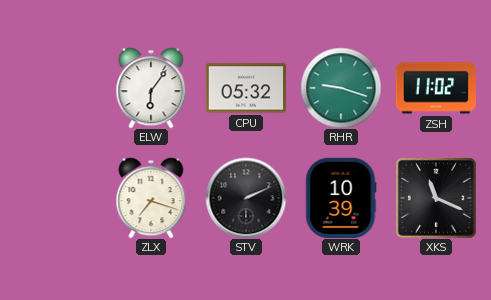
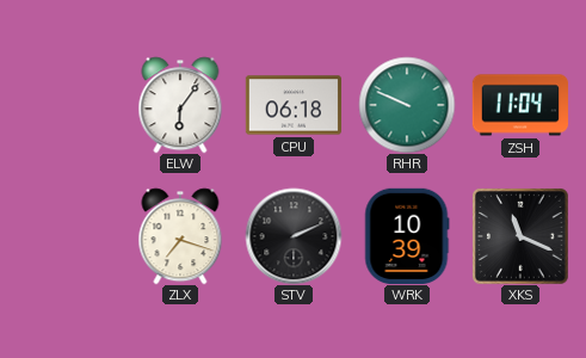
CPU: 05:32 -> 06:18 (292, 105)
RHR: 9:18 -> 9:49 (407, 105)
ZSH: 11:02 -> 11:04 (519, 105)
